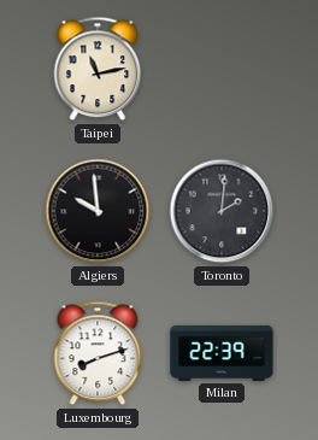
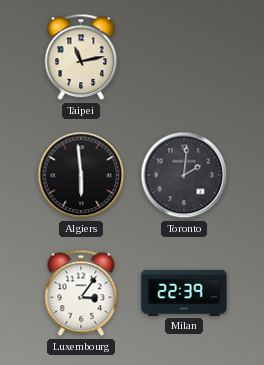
Algiers: 9:59 -> 5:59 (81, 175)
Luxembourg: 8:12 -> 3:06 (81, 293)
